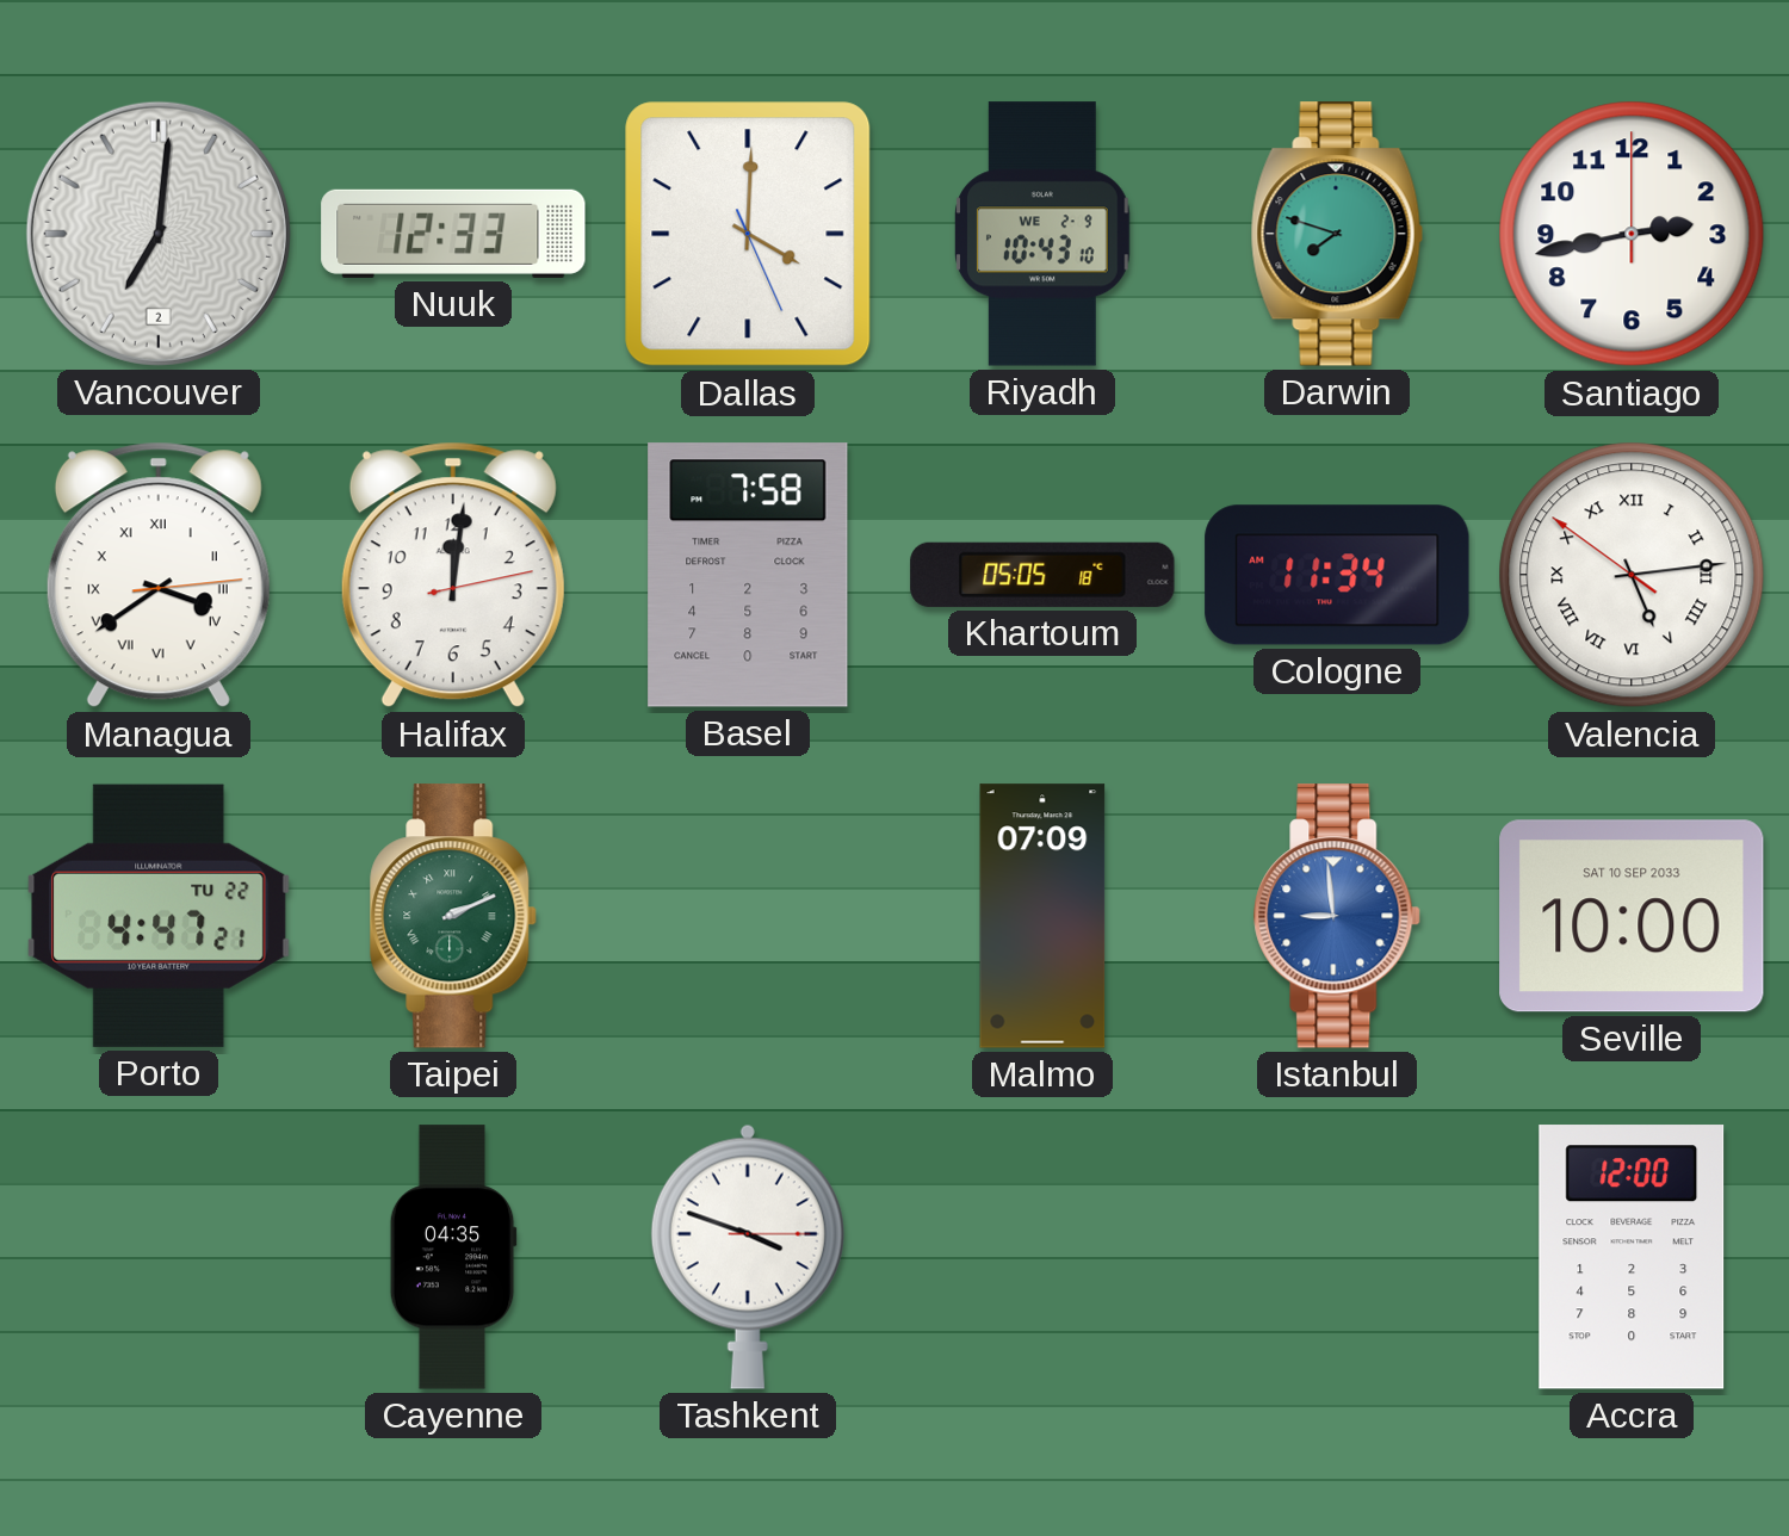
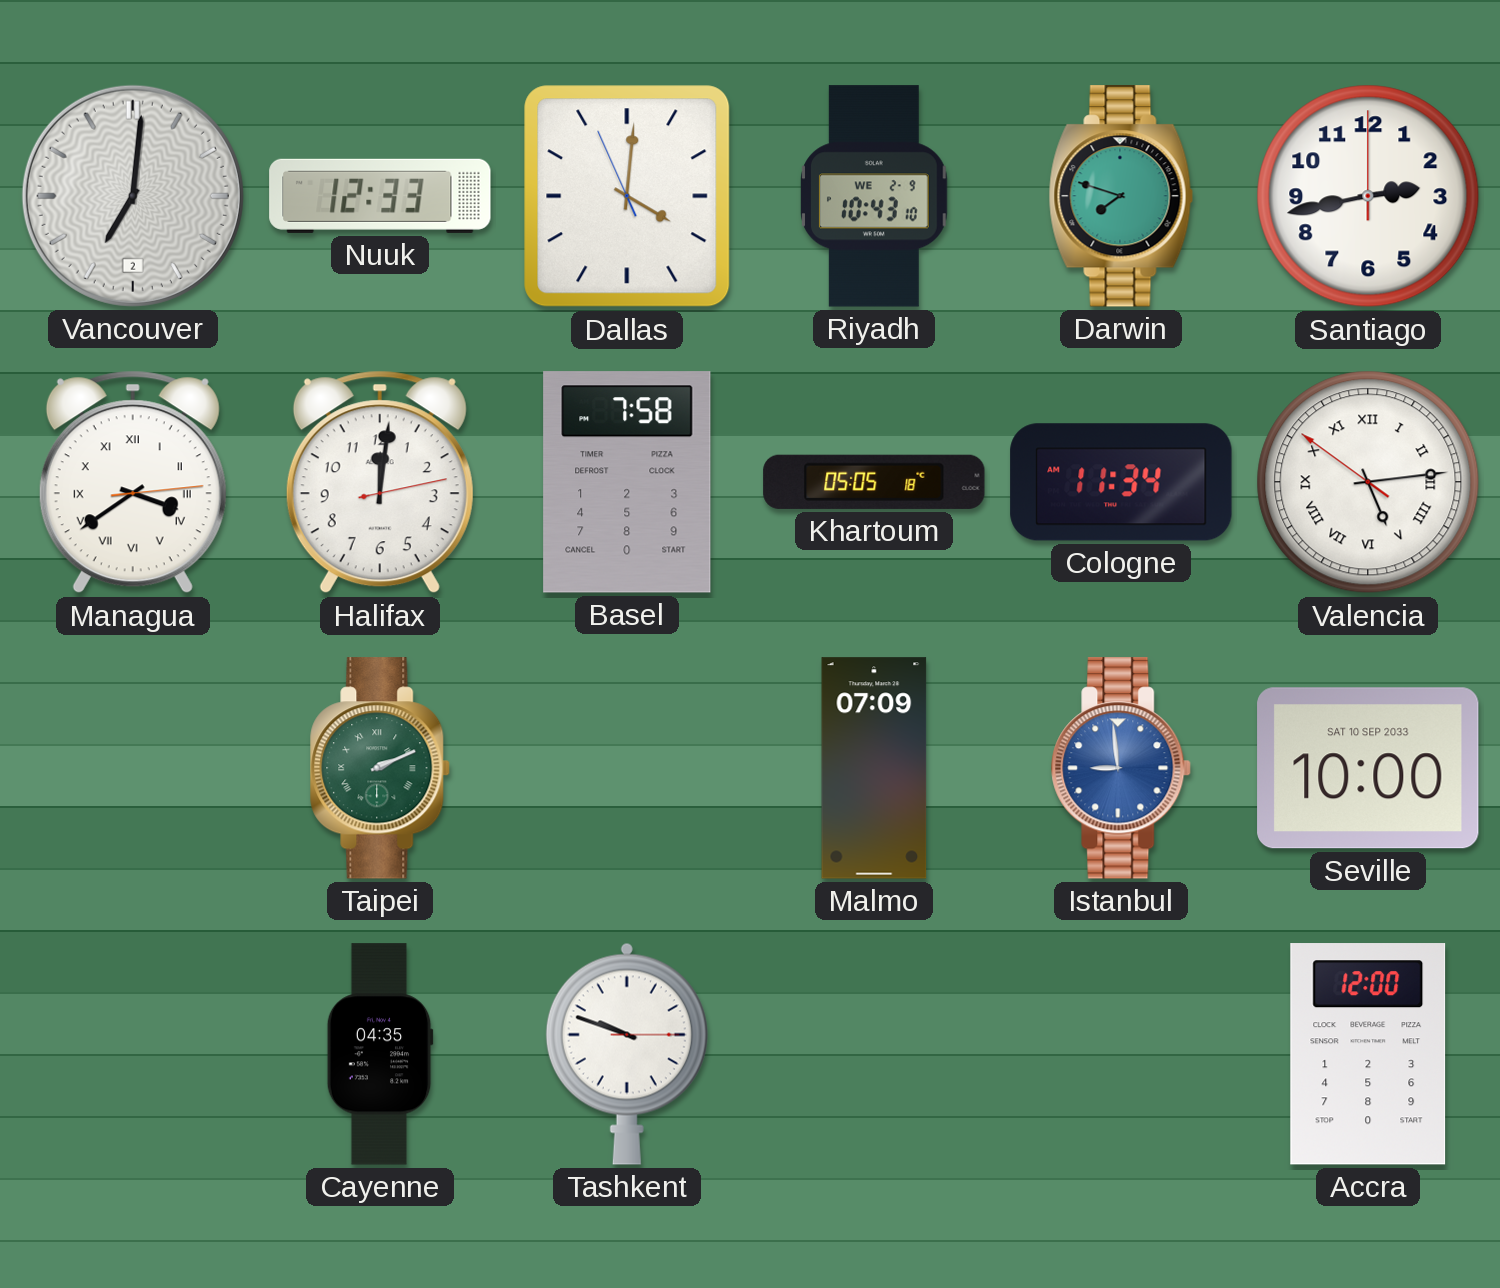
Dallas: 4:00:26 -> 4:00:56 (627, 196)
Porto: 4:47 -> none (159, 916)
Tashkent: 3:48 -> 9:48 (627, 1054)
